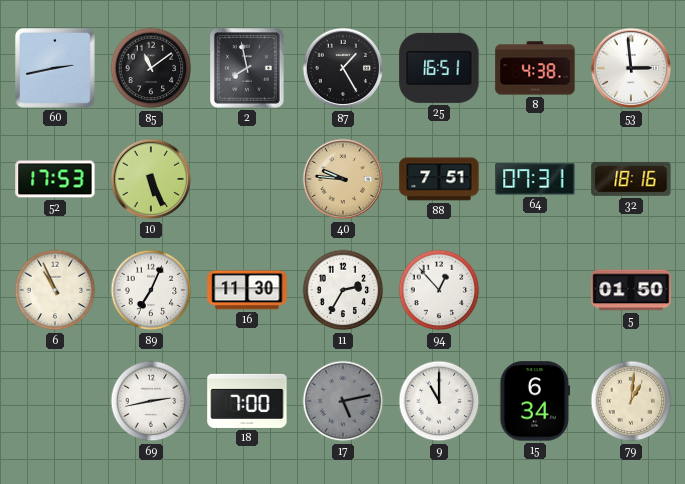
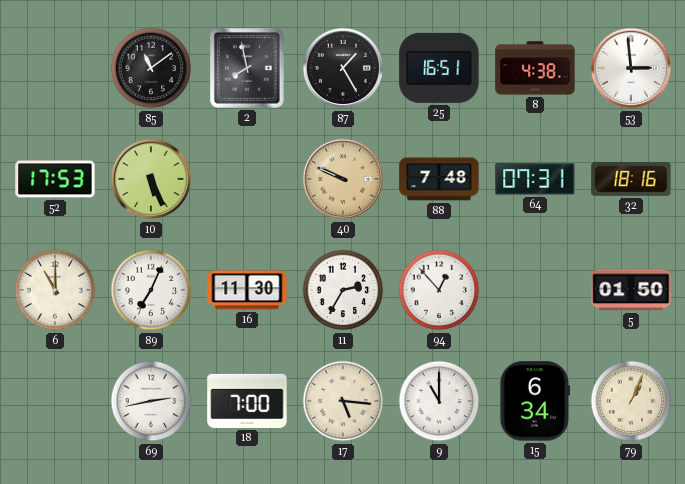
60: 2:43 -> none (55, 68)
40: 9:46 -> 9:49 (343, 179)
88: 7:51 -> 7:48 (439, 179)
6: 10:56 -> 11:00 (55, 290)
17: 5:13 -> 5:16 (343, 401)
17 dial: grey -> cream (343, 401)
79: 1:01 -> 1:04 (631, 401)
